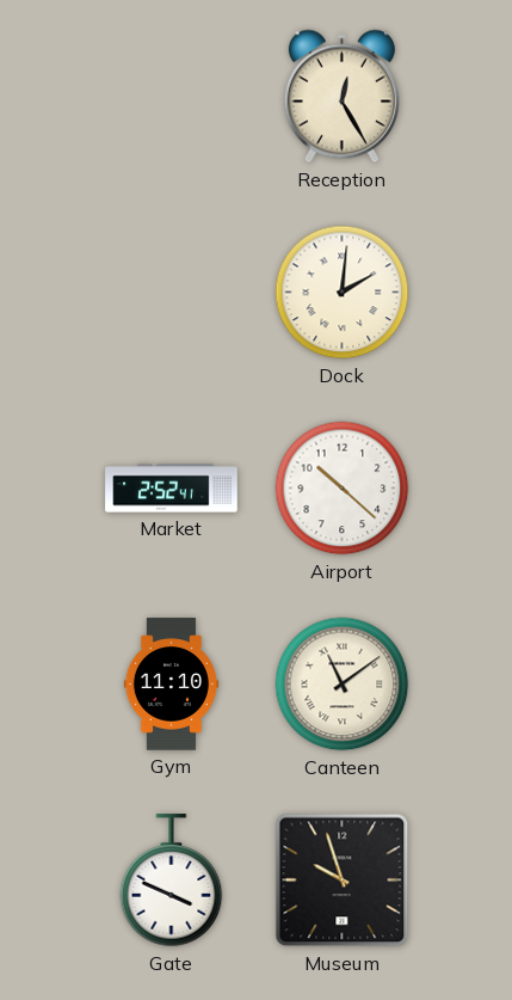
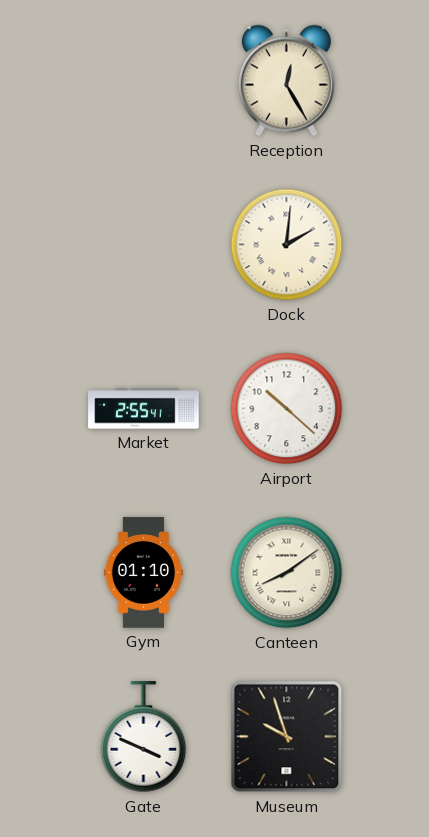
Market: 2:52 -> 2:55 (144, 409)
Gym: 11:10 -> 01:10 (143, 573)
Canteen: 11:09 -> 8:09 (287, 573)
